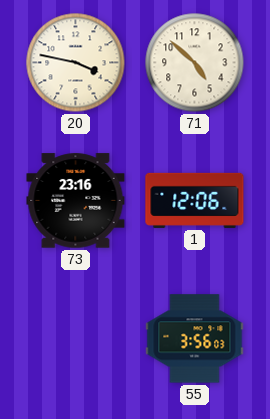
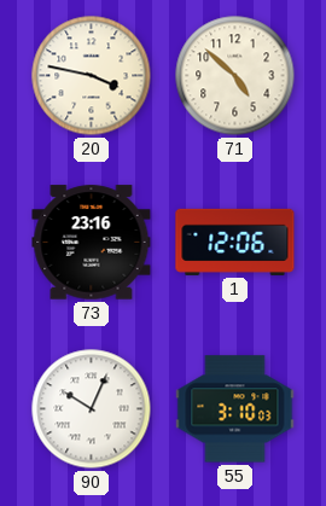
90: none -> 10:04 (92, 409)
55: 3:56 -> 3:10 (235, 409)
